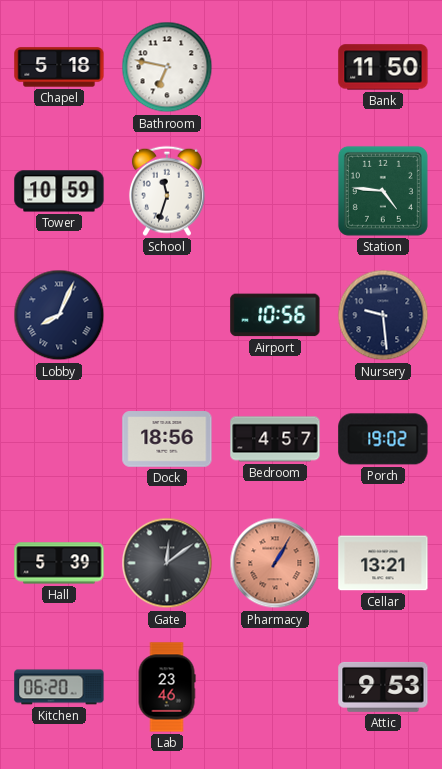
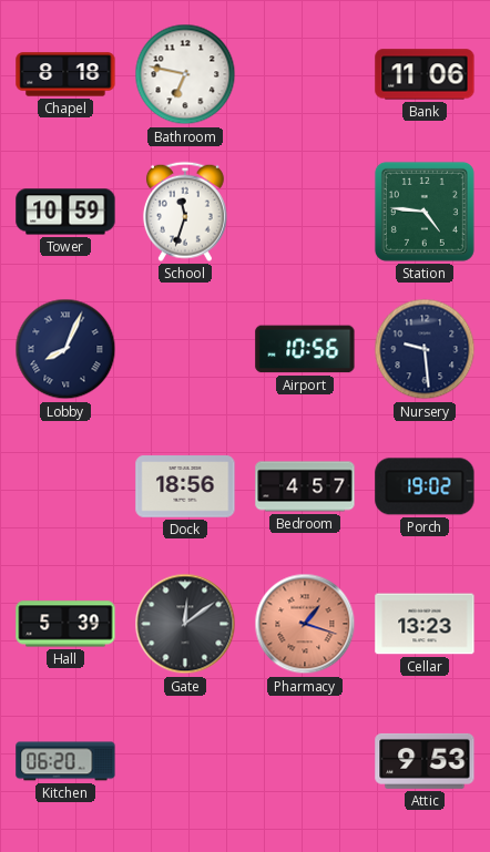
Chapel: 5:18 -> 8:18 (65, 74)
Bank: 11:50 -> 11:06 (425, 74)
Pharmacy: 1:05 -> 1:18 (305, 624)
Cellar: 13:21 -> 13:23 (425, 624)
Lab: 23:46 -> none (167, 687)
